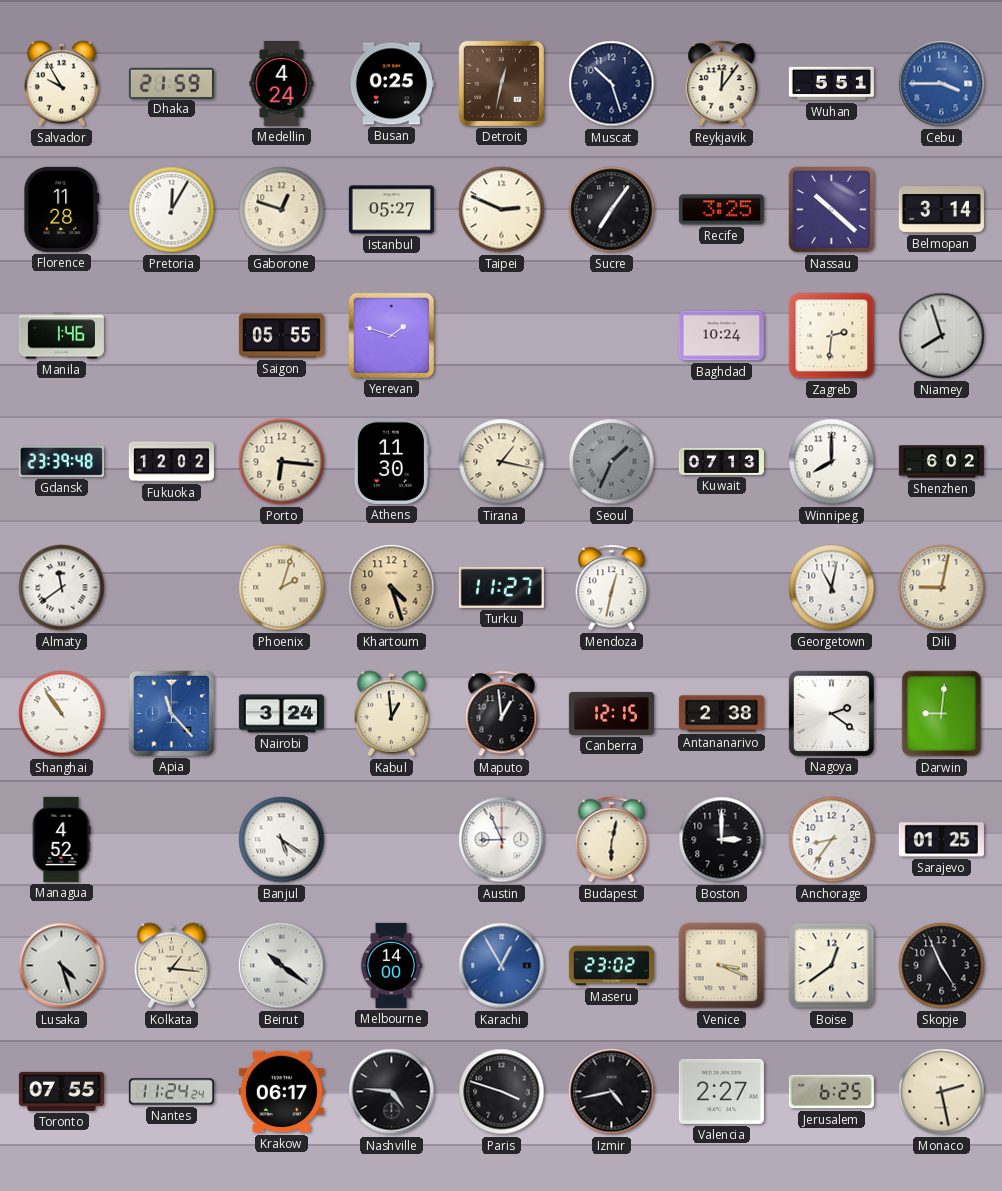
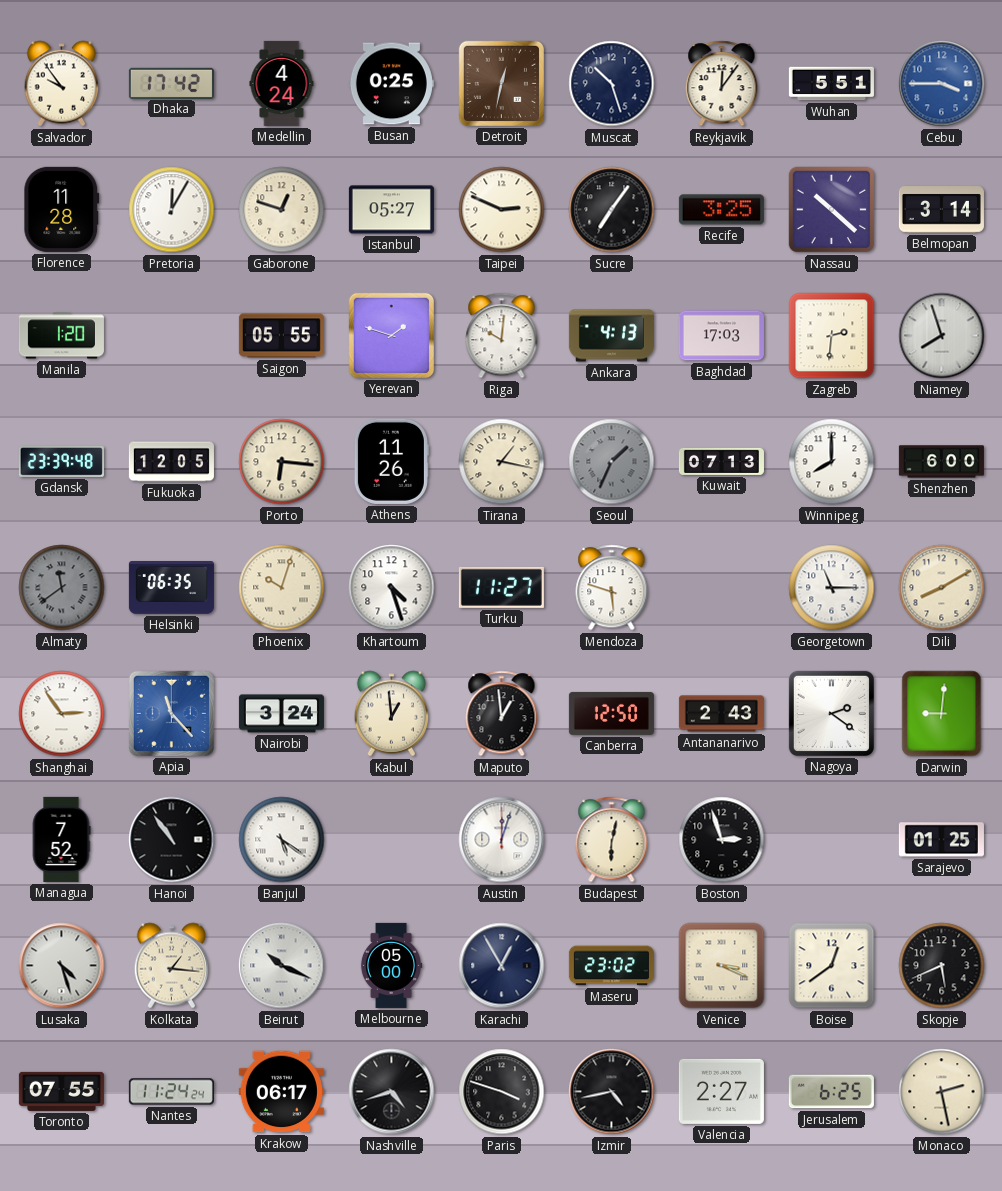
Salvador: 9:55 -> 9:54 (62, 84)
Dhaka: 21:59 -> 17:42 (171, 83)
Manila: 1:46 -> 1:20 (61, 336)
Riga: none -> 10:01 (502, 336)
Ankara: none -> 4:13 (611, 336)
Baghdad: 10:24 -> 17:03 (721, 336)
Fukuoka: 12:02 -> 12:05 (171, 462)
Athens: 11:30 -> 11:26 (391, 461)
Shenzhen: 6:02 -> 6:00 (941, 462)
Almaty dial: white -> grey (62, 588)
Helsinki: none -> 06:35 (171, 588)
Phoenix: 2:03 -> 10:03 (282, 588)
Khartoum dial: champagne -> white (392, 588)
Mendoza: 12:32 -> 5:48 (612, 588)
Georgetown: 11:02 -> 11:15 (832, 588)
Dili: 9:02 -> 8:10 (942, 588)
Shanghai: 10:54 -> 2:54 (62, 714)
Canberra: 12:15 -> 12:50 (611, 713)
Antananarivo: 2:38 -> 2:43 (721, 714)
Managua: 4:52 -> 7:52 (61, 839)
Hanoi: none -> 10:54 (172, 840)
Austin: 8:56 -> 12:03 (502, 840)
Boston: 3:00 -> 2:57 (722, 840)
Anchorage: 8:36 -> none (832, 840)
Beirut: 10:21 -> 10:19 (282, 966)
Melbourne: 14:00 -> 05:00 (391, 965)
Karachi dial: blue -> navy (502, 966)
Skopje: 4:56 -> 5:41 (942, 966)
Nashville: 4:46 -> 4:42 (392, 1092)
